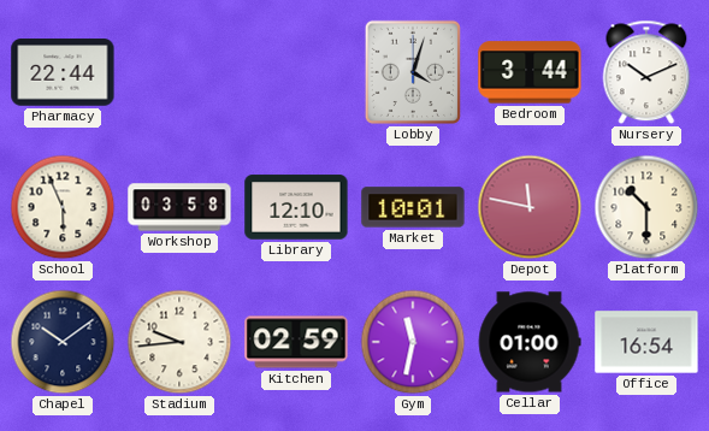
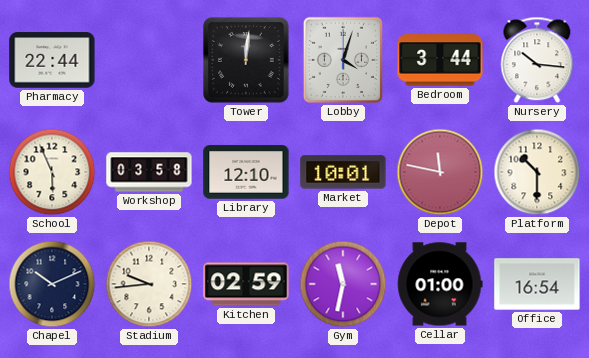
Tower: none -> 12:01 (246, 60)
Nursery: 10:11 -> 10:16 (537, 60)
Chapel: 10:09 -> 10:11 (52, 284)
